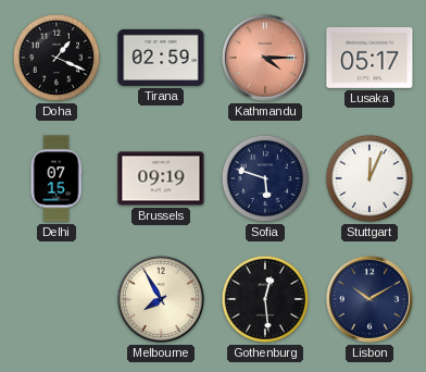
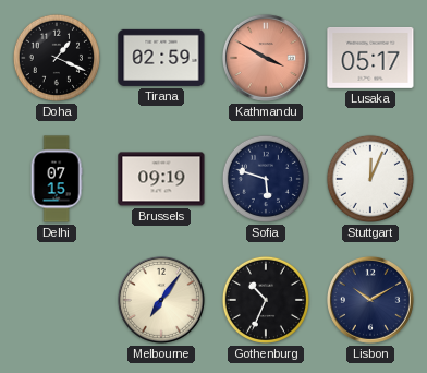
Kathmandu: 4:15 -> 3:50 (266, 58)
Melbourne: 7:55 -> 7:06 (161, 300)
Gothenburg: 12:29 -> 10:34 (266, 300)
